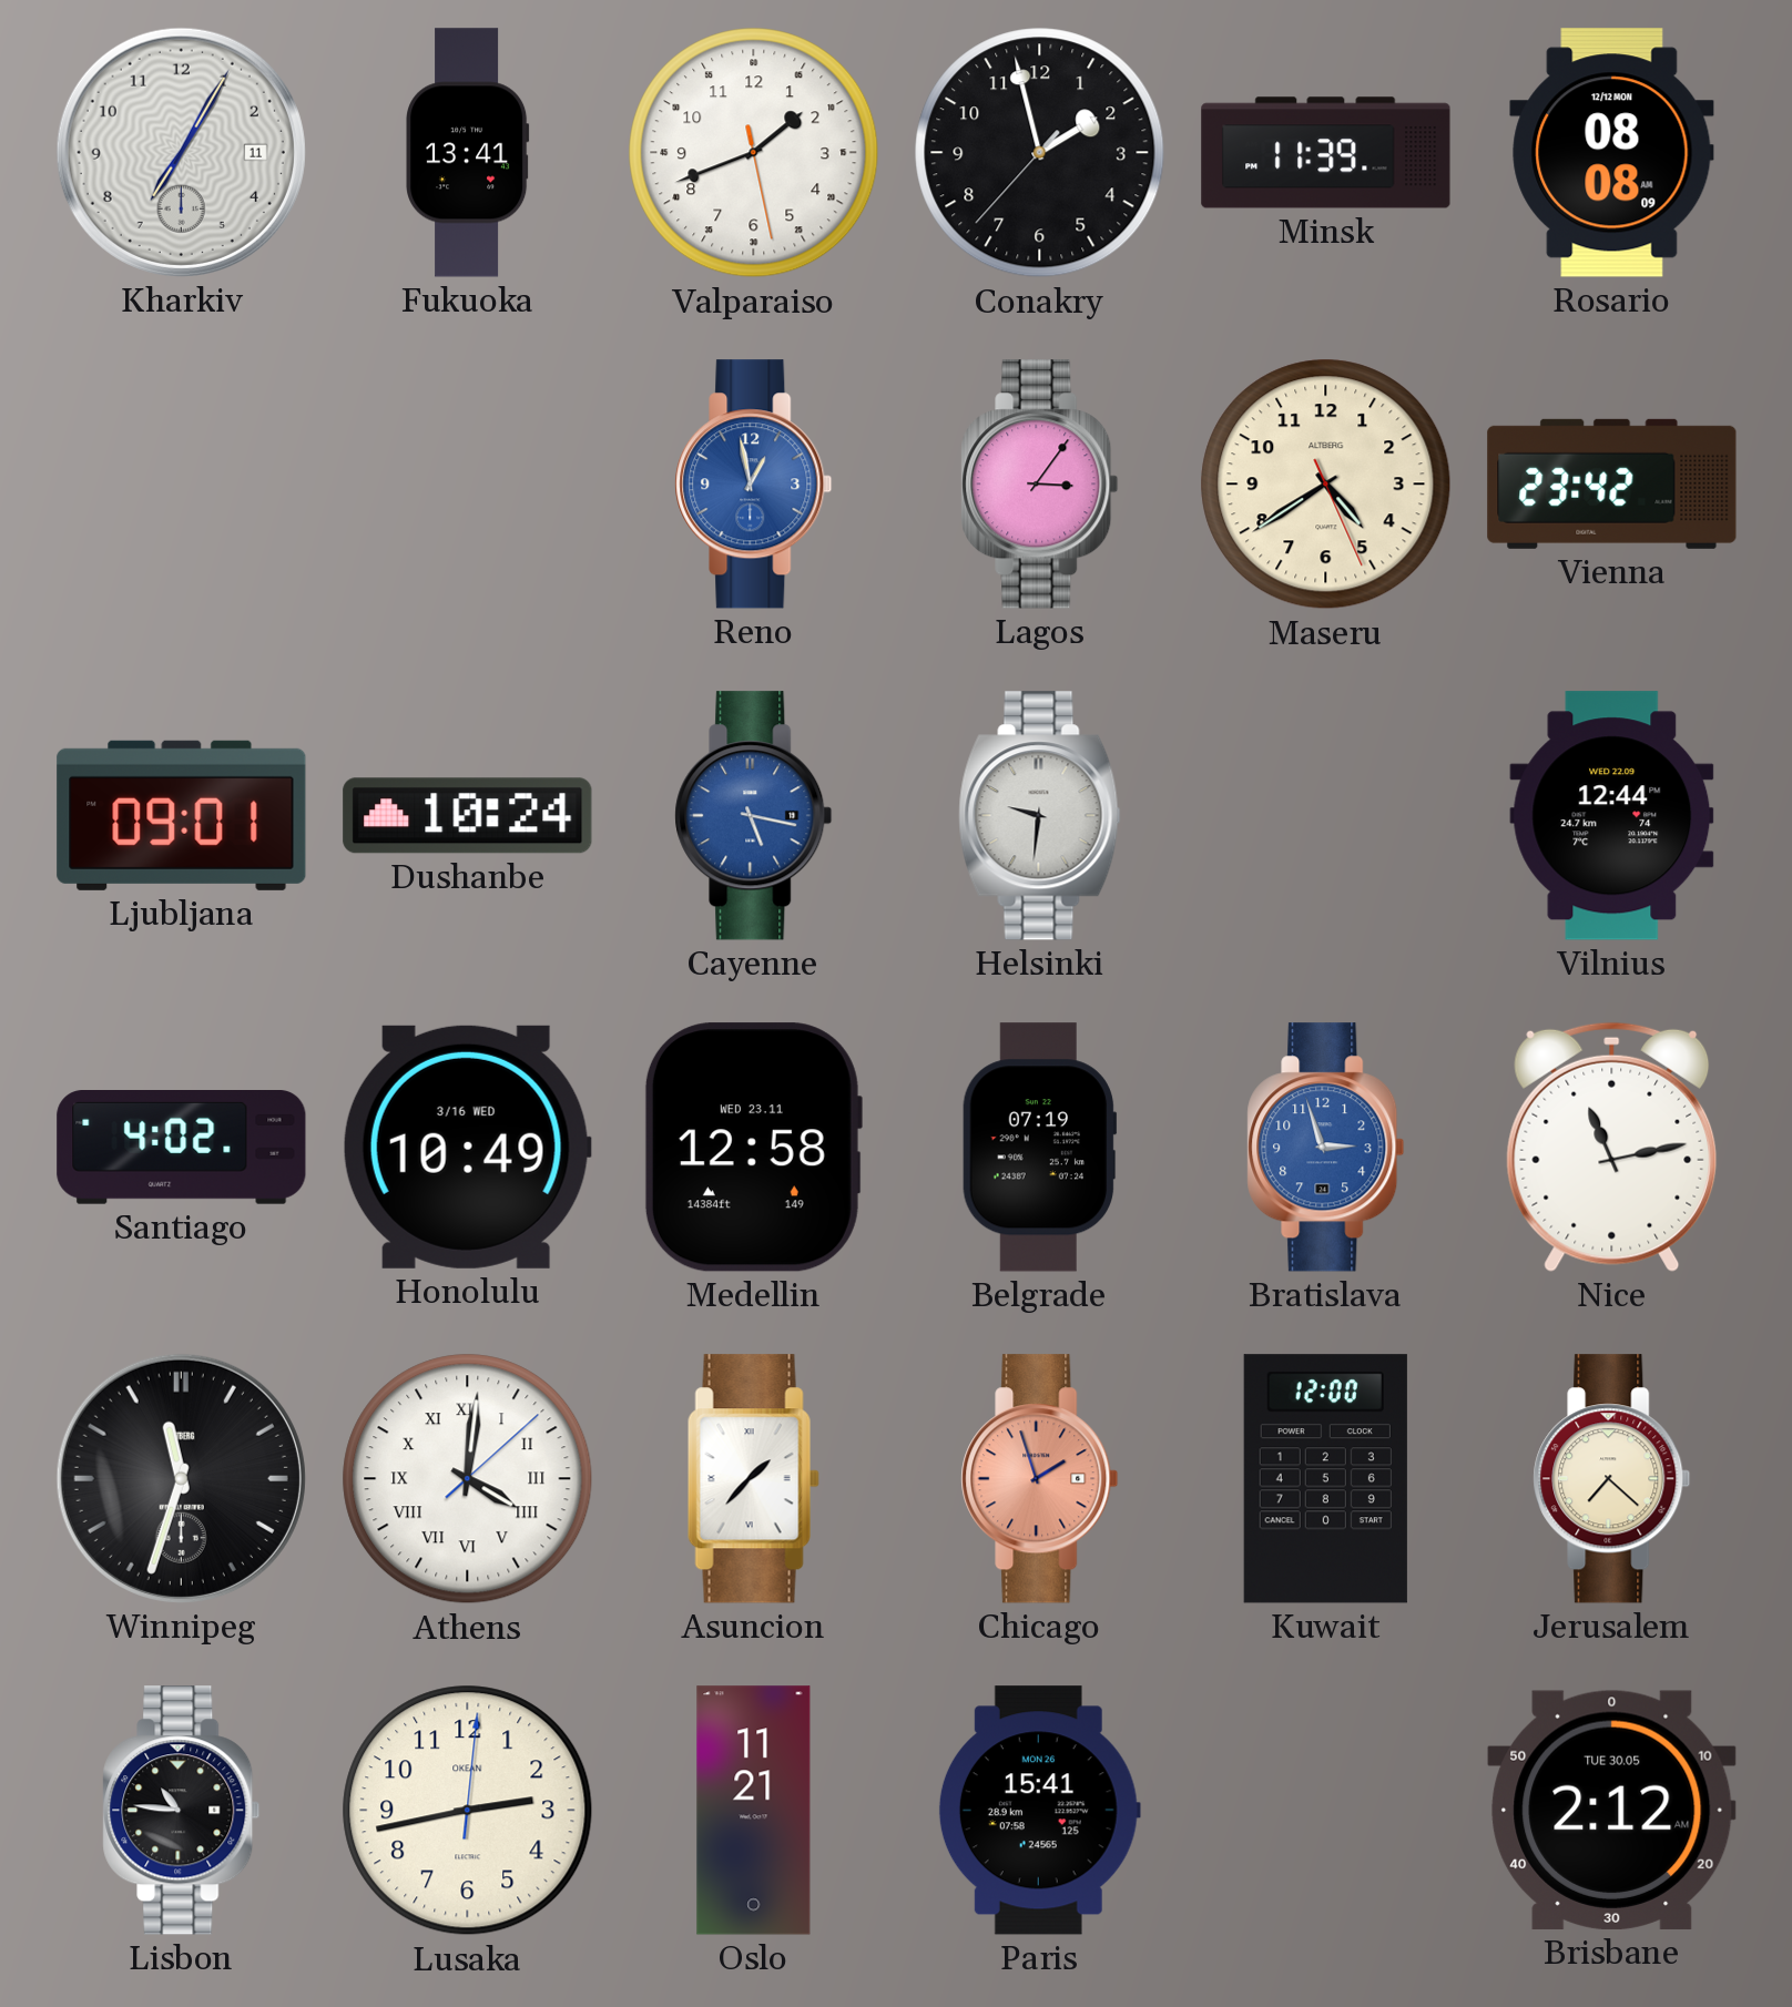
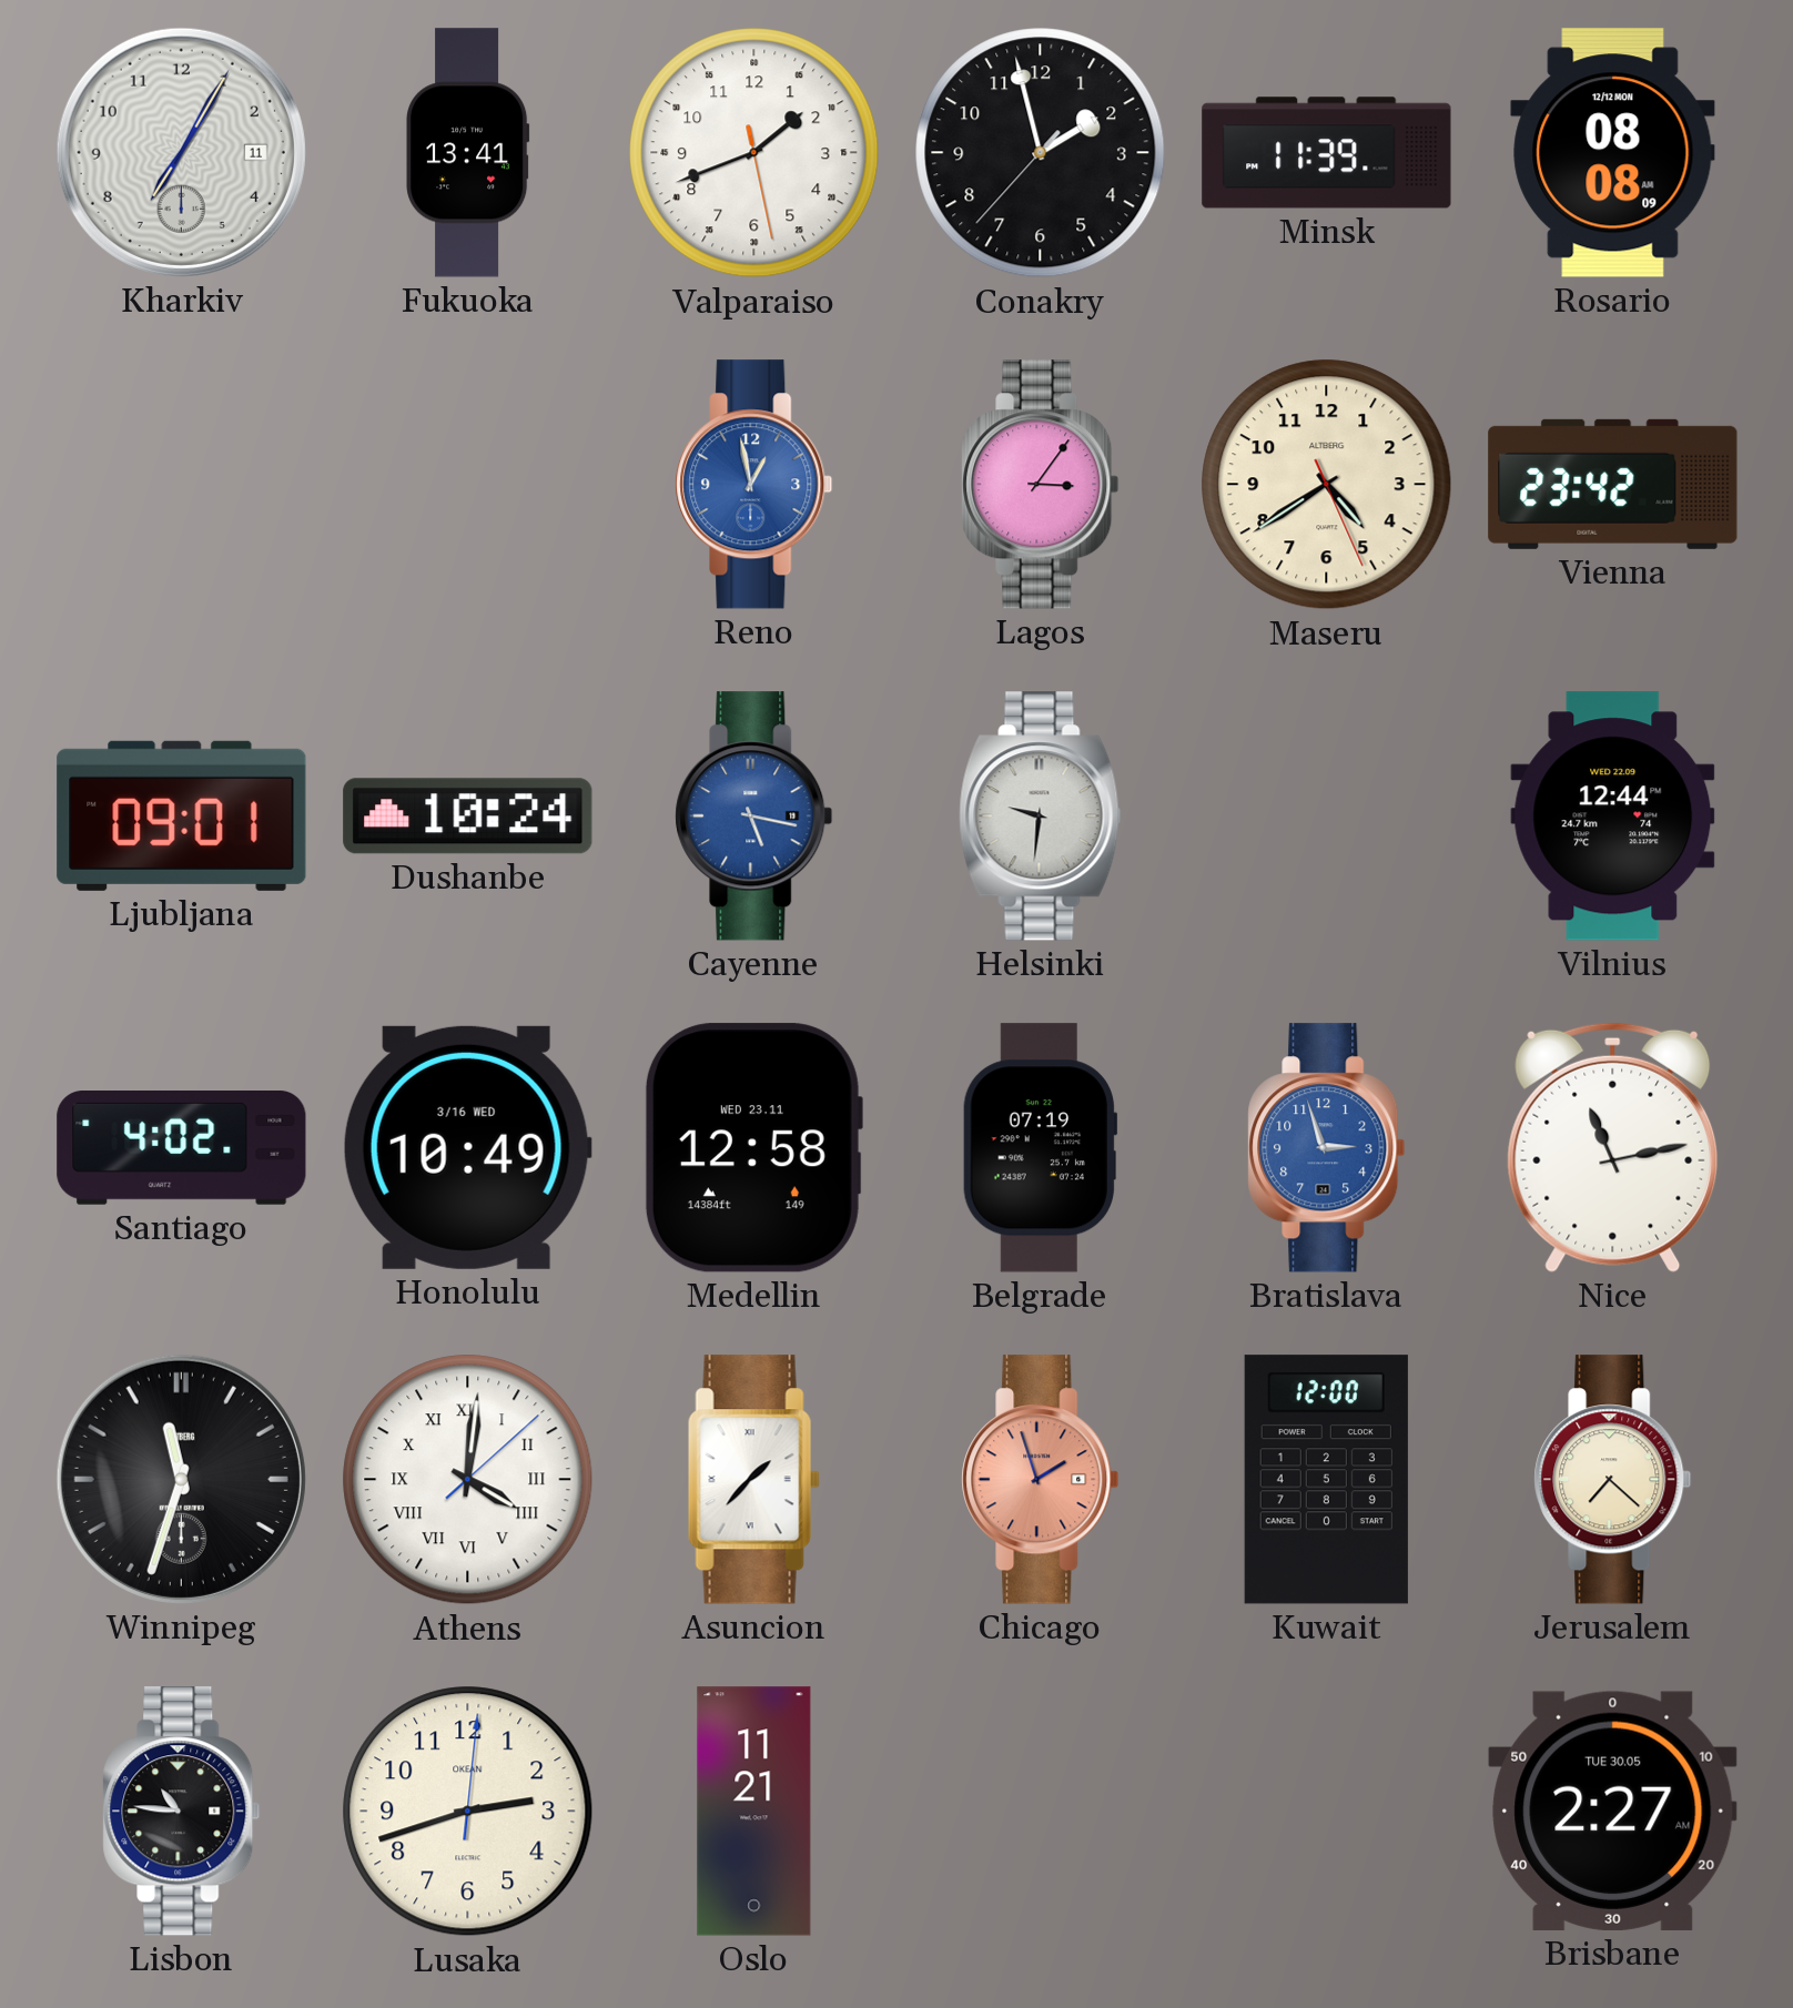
Lusaka: 2:43 -> 2:42 (468, 1812)
Paris: 15:41 -> none (1039, 1811)
Brisbane: 2:12 -> 2:27 (1613, 1811)
